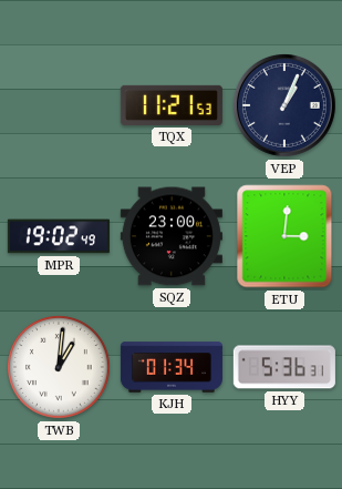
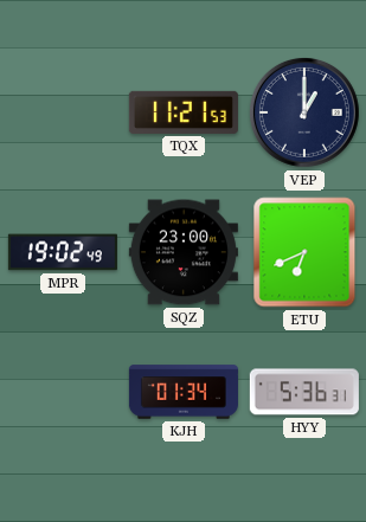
VEP: 1:04 -> 1:00 (304, 112)
ETU: 3:01 -> 6:41 (304, 252)
TWB: 1:01 -> none (60, 368)
